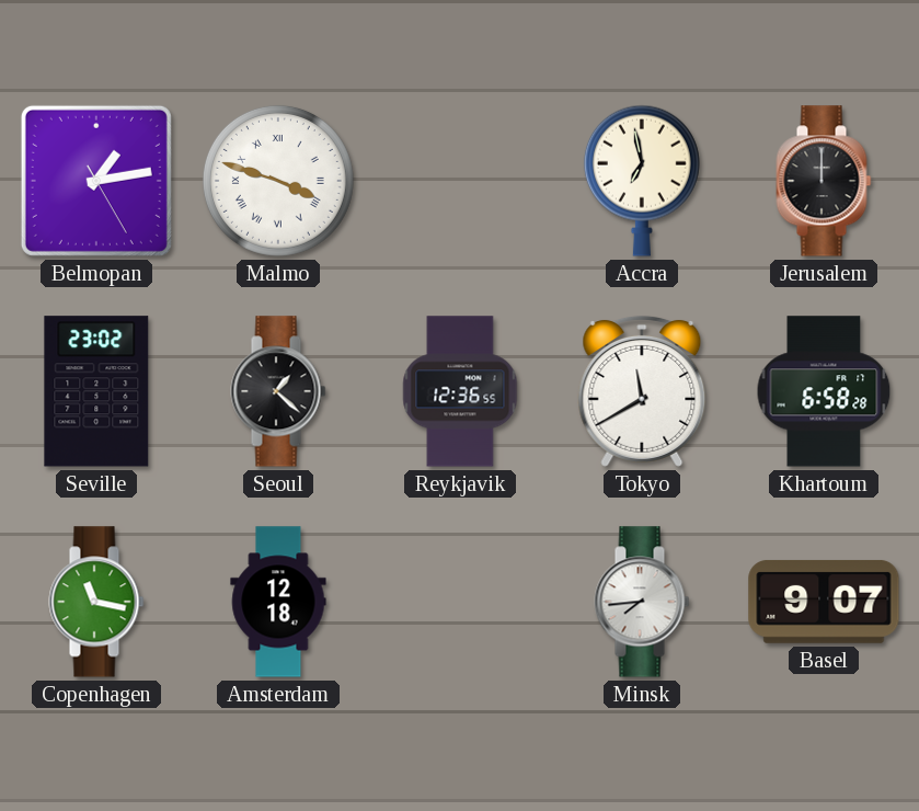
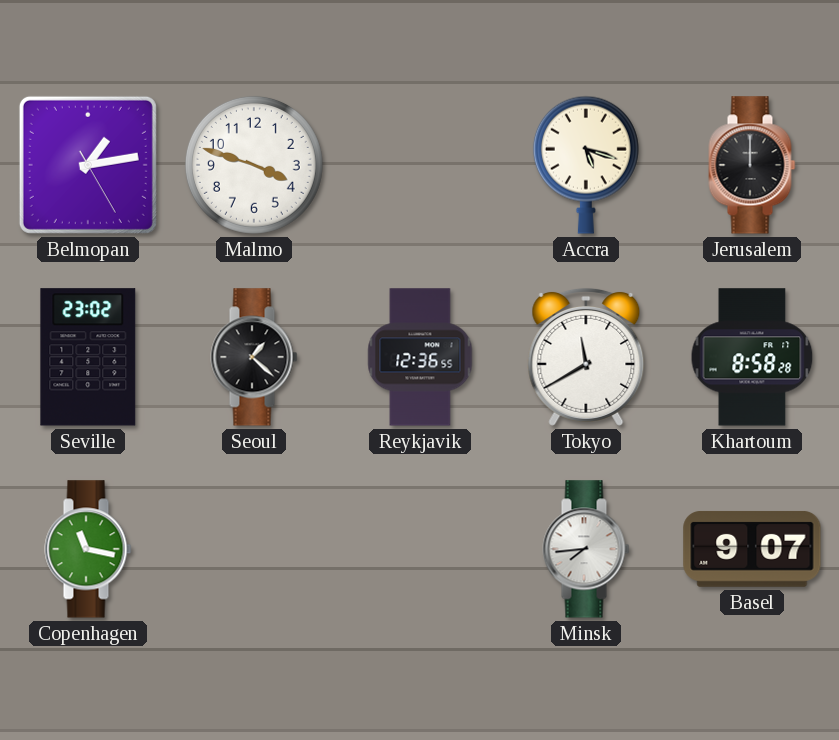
Malmo numerals: Roman -> Arabic (254, 165)
Accra: 6:58 -> 5:18 (586, 165)
Khartoum: 6:58 -> 8:58 (752, 357)
Amsterdam: 12:18 -> none (278, 602)
